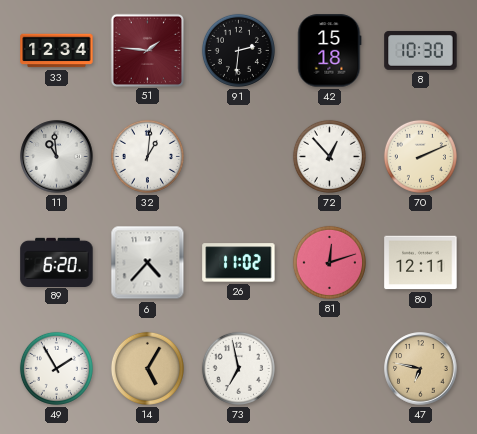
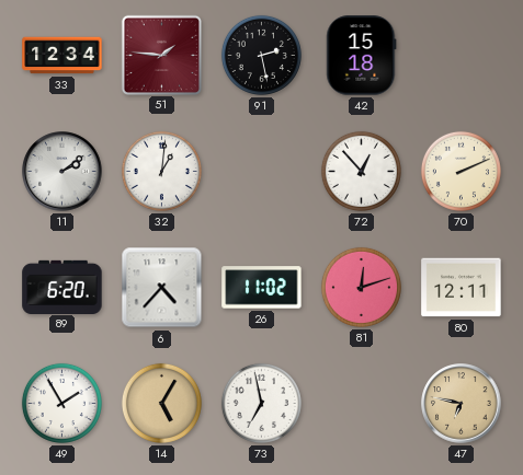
91: 2:31 -> 2:28 (261, 55)
8: 10:30 -> none (421, 50)
11: 10:59 -> 2:09 (62, 172)
